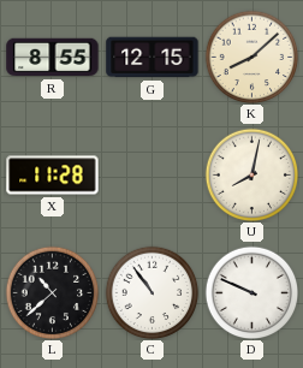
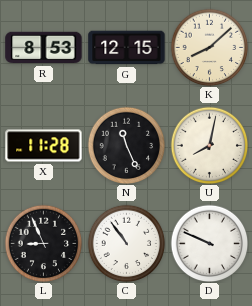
R: 8:55 -> 8:53 (44, 48)
N: none -> 11:26 (126, 145)
L: 10:38 -> 8:56 (43, 243)
